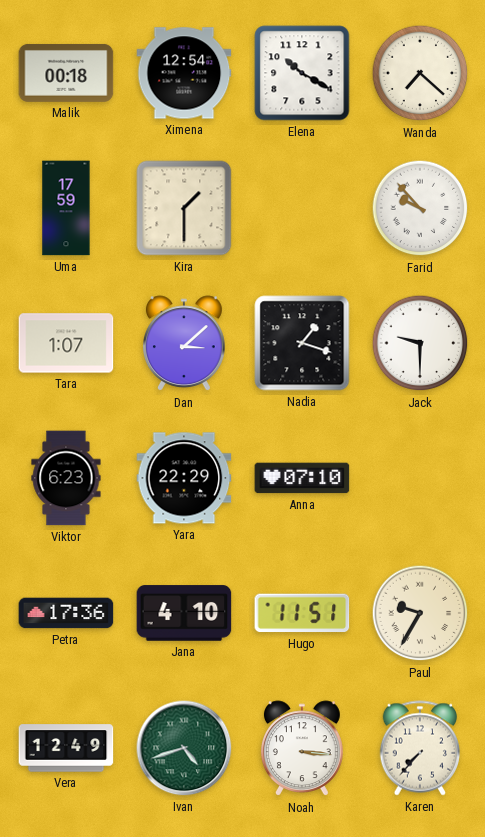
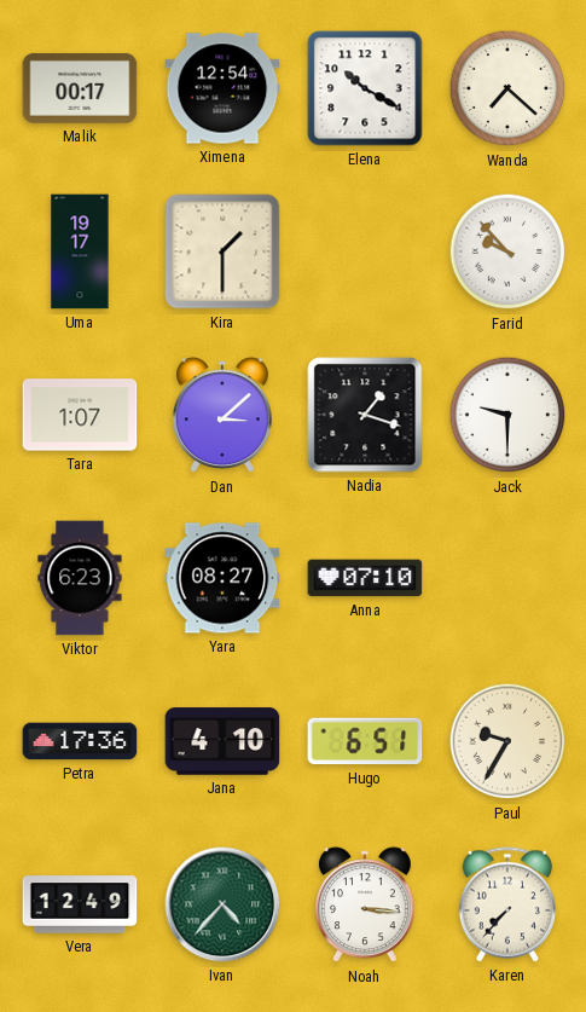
Malik: 00:18 -> 00:17 (80, 88)
Uma: 17:59 -> 19:17 (80, 251)
Yara: 22:29 -> 08:27 (222, 578)
Hugo: 11:51 -> 6:51 (365, 741)
Ivan: 4:42 -> 4:37 (222, 904)
